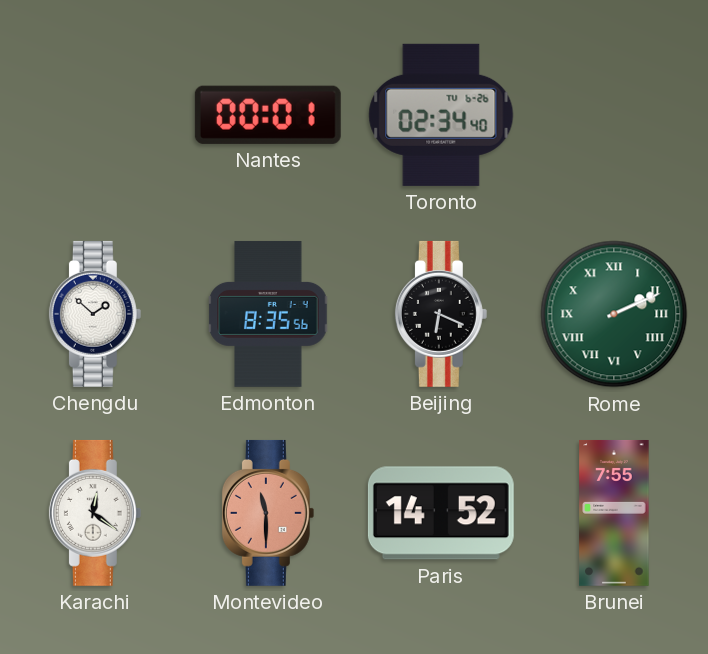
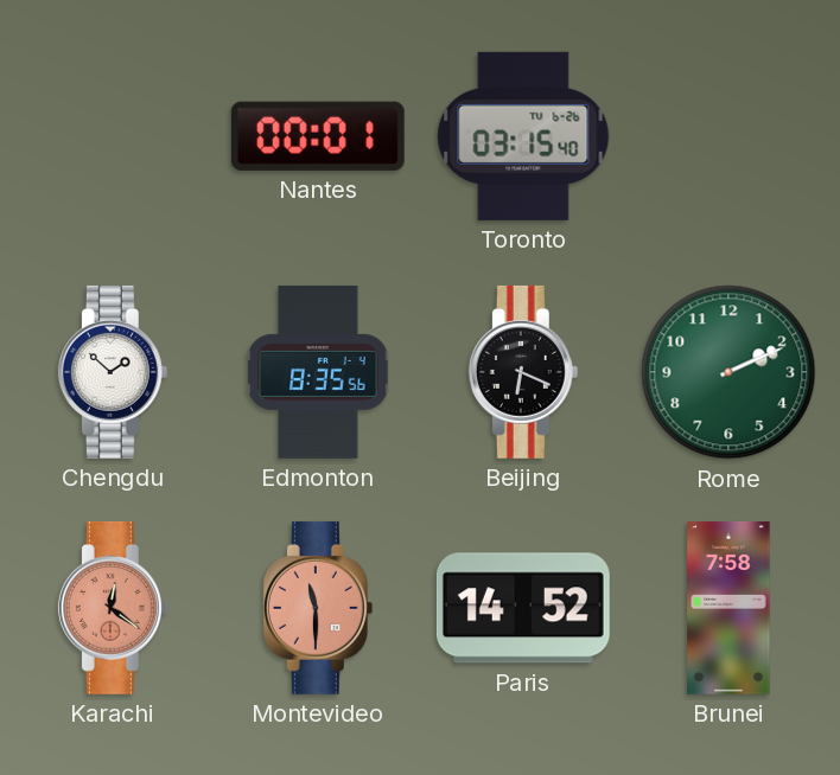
Toronto: 02:34 -> 03:15 (523, 136)
Rome numerals: Roman -> Arabic (728, 372)
Karachi dial: white -> salmon (113, 608)
Brunei: 7:55 -> 7:58 (728, 608)
